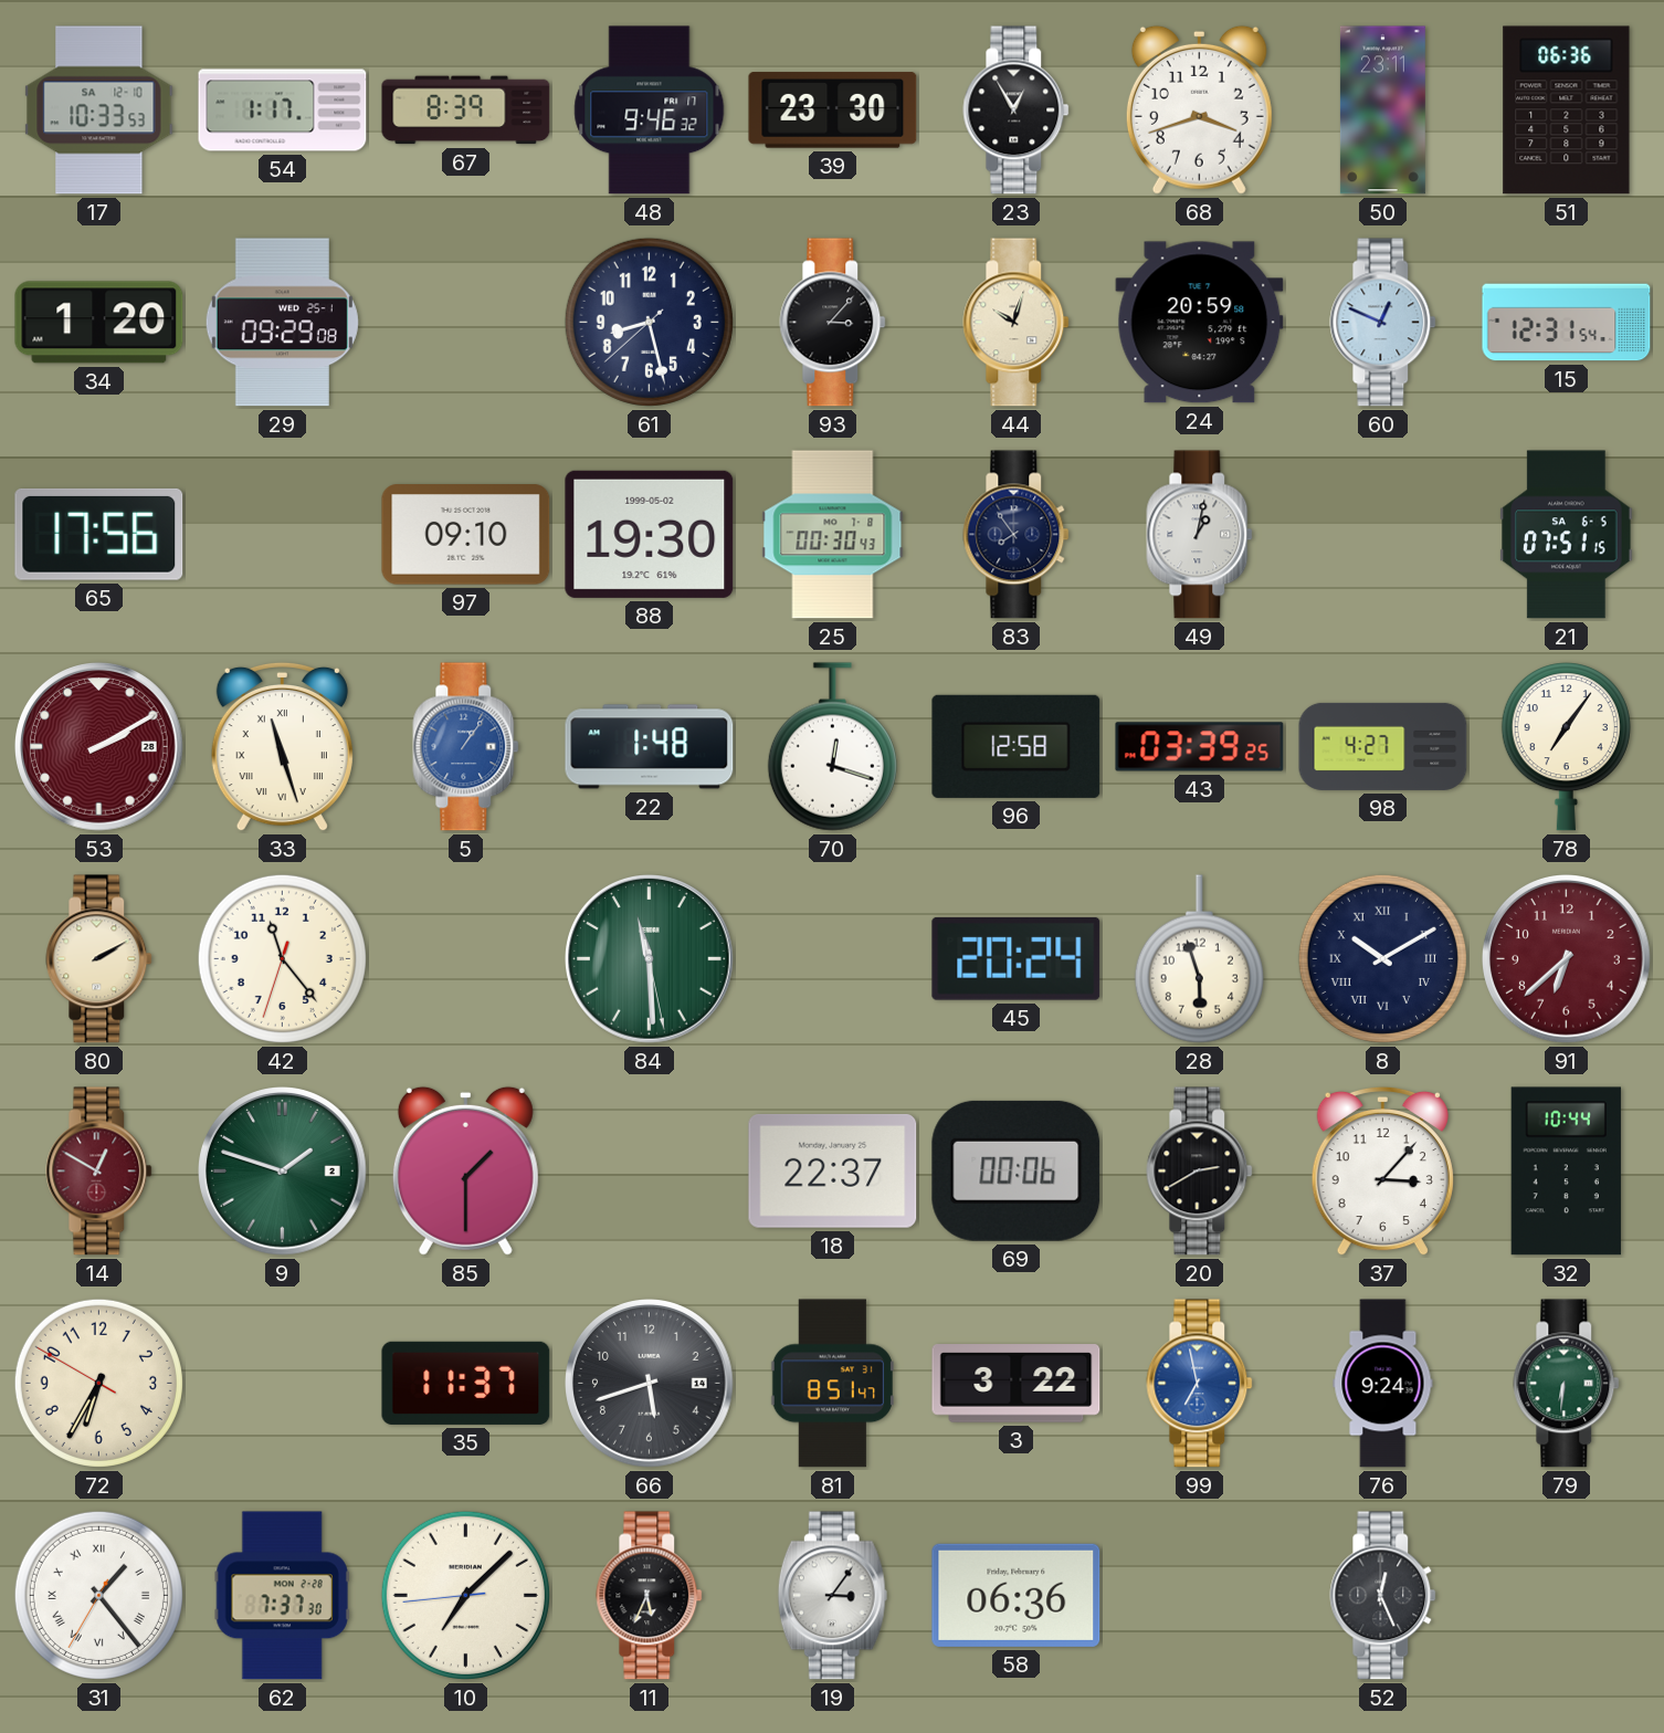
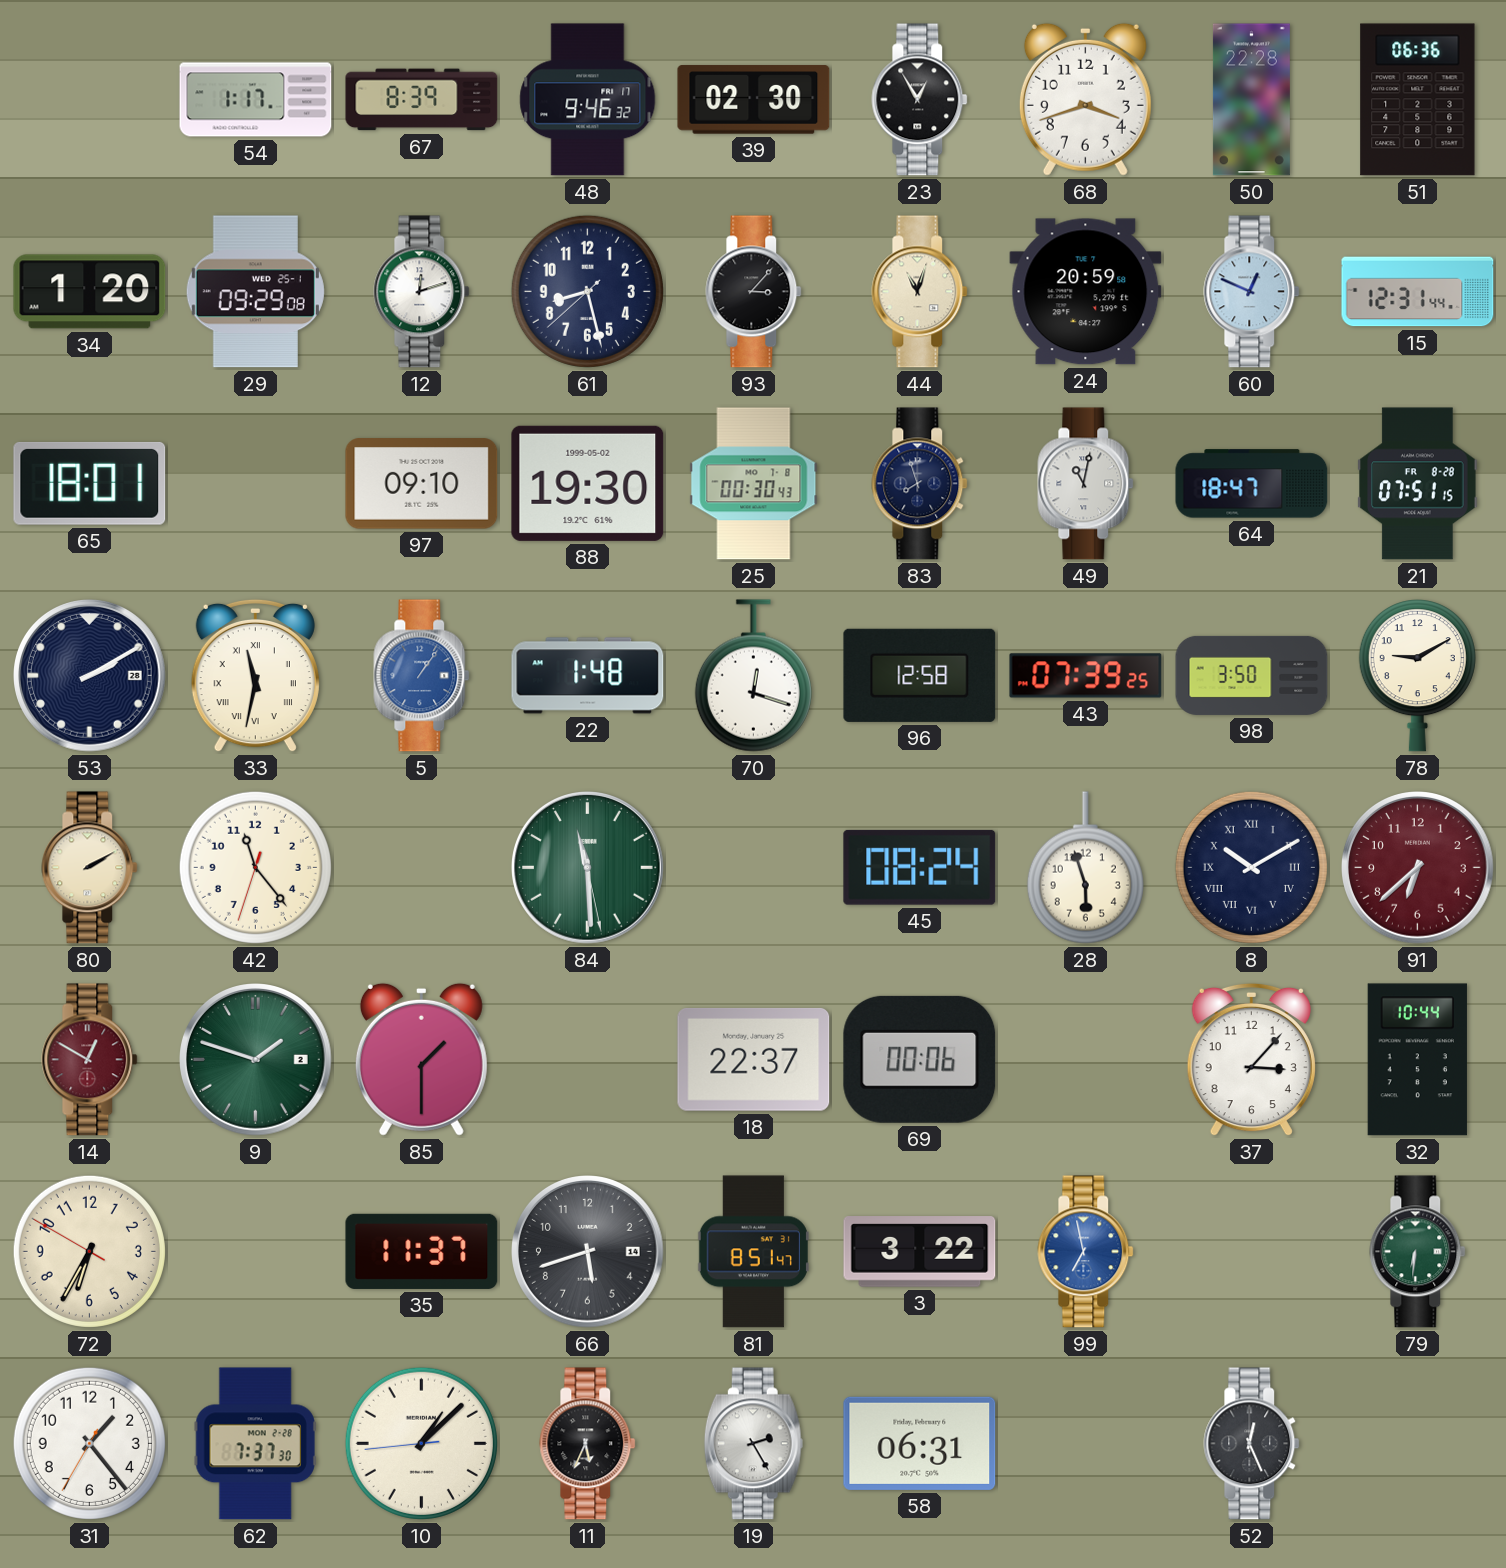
17: 10:33 -> none (99, 111)
39: 23:30 -> 02:30 (754, 100)
50: 23:11 -> 22:28 (1251, 100)
12: none -> 12:12 (422, 292)
44: 10:03 -> 11:03 (920, 292)
15: 12:31:54 -> 12:31:44 (1418, 292)
65: 17:56 -> 18:01 (90, 483)
83: 7:54 -> 7:57 (920, 484)
49: 1:02 -> 11:02 (1086, 484)
64: none -> 18:47 (1252, 484)
21 date: SA 6-5 -> FR 8-28 (1418, 484)
53 dial: burgundy -> navy (90, 676)
33: 11:27 -> 11:32 (255, 676)
43: 03:39 -> 07:39 (1086, 676)
98: 4:27 -> 3:50 (1252, 675)
78: 7:06 -> 9:10 (1417, 676)
45: 20:24 -> 08:24 (920, 867)
20: 2:40 -> none (1200, 1172)
76: 9:24 -> none (1383, 1384)
31 numerals: Roman -> Arabic (89, 1443)
10: 7:07 -> 1:07 (421, 1443)
19: 3:06 -> 2:25 (753, 1444)
58: 06:36 -> 06:31 (920, 1443)
